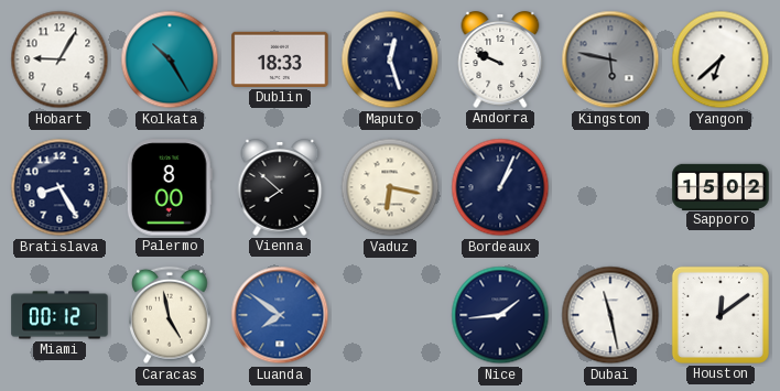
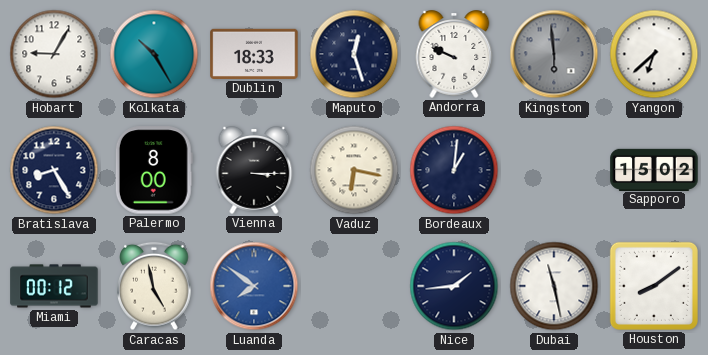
Kingston: 5:47 -> 5:59 (554, 54)
Vienna: 7:52 -> 3:15 (254, 170)
Bordeaux: 1:04 -> 1:01 (454, 170)
Houston: 12:09 -> 8:09 (654, 286)
